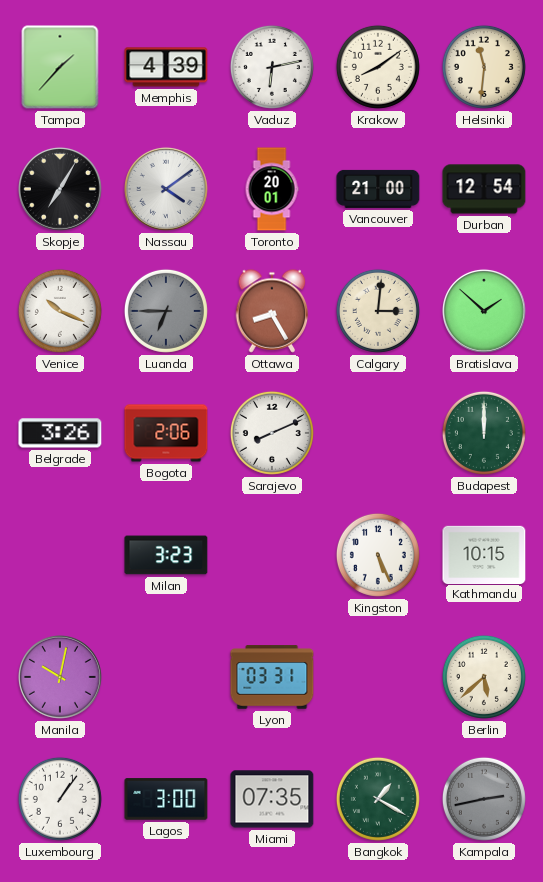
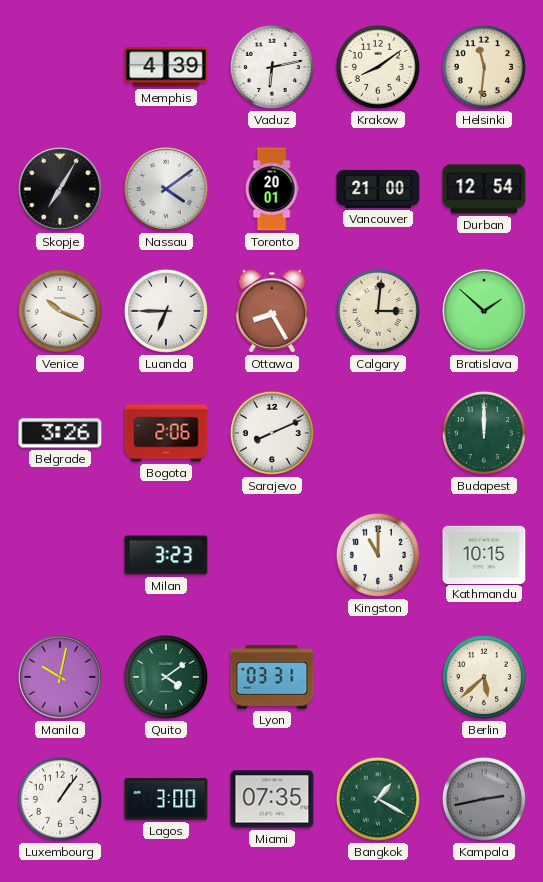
Tampa: 1:37 -> none (60, 67)
Luanda dial: grey -> white (166, 311)
Kingston: 5:26 -> 11:00 (378, 555)
Quito: none -> 4:09 (166, 677)
